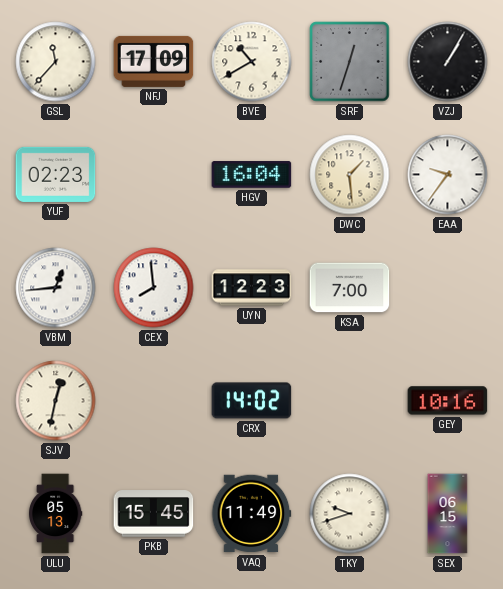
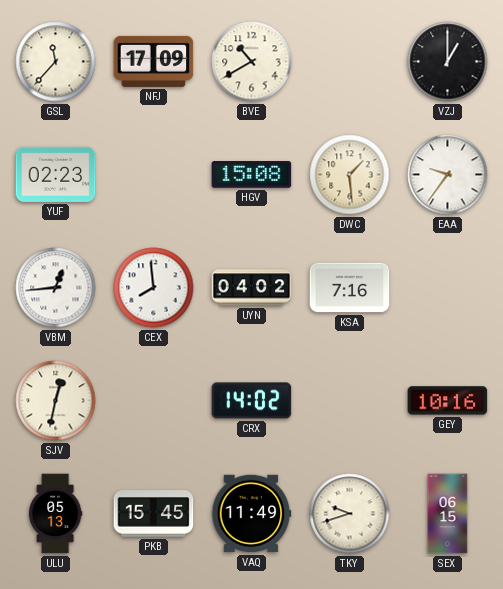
SRF: 12:33 -> none (350, 62)
VZJ: 1:05 -> 1:00 (448, 62)
HGV: 16:04 -> 15:08 (252, 175)
UYN: 12:23 -> 04:02 (252, 288)
KSA: 7:00 -> 7:16 (350, 288)
